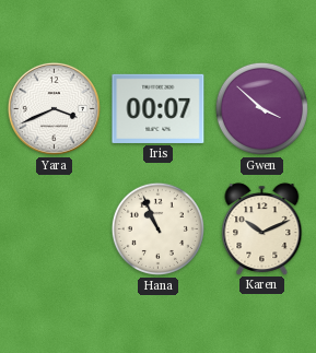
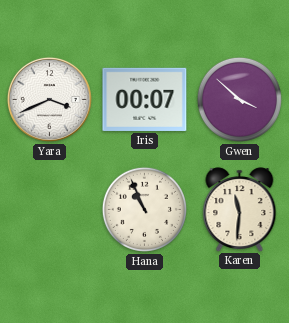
Karen: 10:11 -> 11:31 (240, 209)
